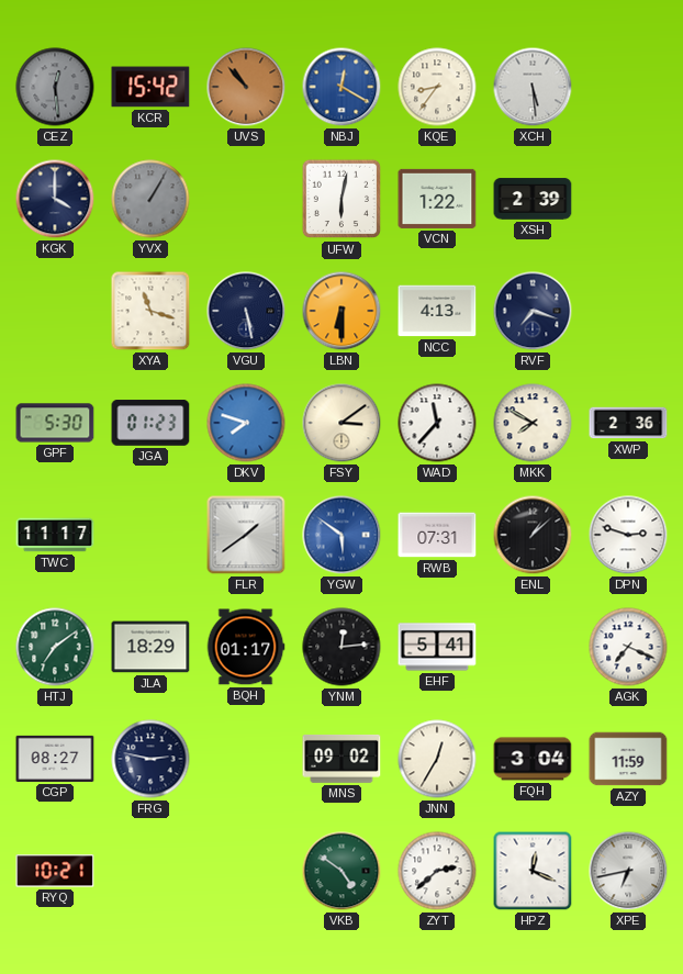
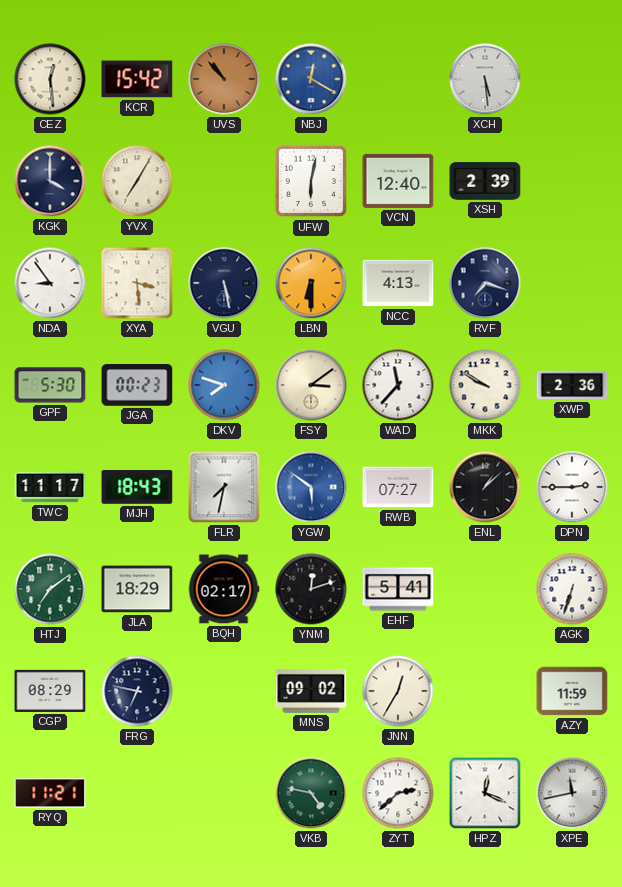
CEZ dial: grey -> cream (50, 79)
KQE: 8:36 -> none (437, 87)
YVX: 1:05 -> 7:05 (137, 181)
YVX dial: grey -> cream (137, 181)
VCN: 1:22 -> 12:40 (398, 181)
NDA: none -> 8:54 (50, 283)
XYA: 11:18 -> 3:29 (137, 283)
JGA: 01:23 -> 00:23 (137, 385)
MKK: 7:50 -> 9:50 (485, 385)
MJH: none -> 18:43 (137, 487)
FLR: 1:39 -> 7:32 (224, 487)
RWB: 07:31 -> 07:27 (398, 487)
DPN: 2:48 -> 2:45 (572, 487)
BQH: 01:17 -> 02:17 (224, 589)
YNM: 12:14 -> 12:12 (311, 589)
AGK: 7:19 -> 6:33 (572, 589)
CGP: 08:27 -> 08:29 (50, 691)
FRG: 2:47 -> 6:47 (137, 691)
FQH: 3:04 -> none (533, 759)
RYQ: 10:21 -> 11:21 (50, 793)
VKB: 4:51 -> 4:47 (311, 793)
XPE: 6:43 -> 11:43 (572, 793)
